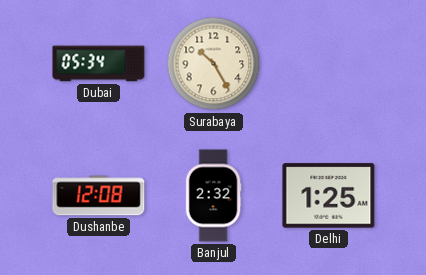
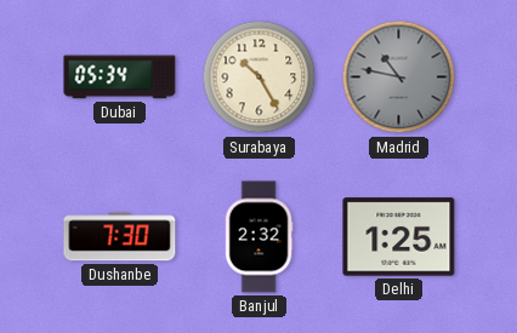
Madrid: none -> 10:47 (399, 77)
Dushanbe: 12:08 -> 7:30 (120, 237)
